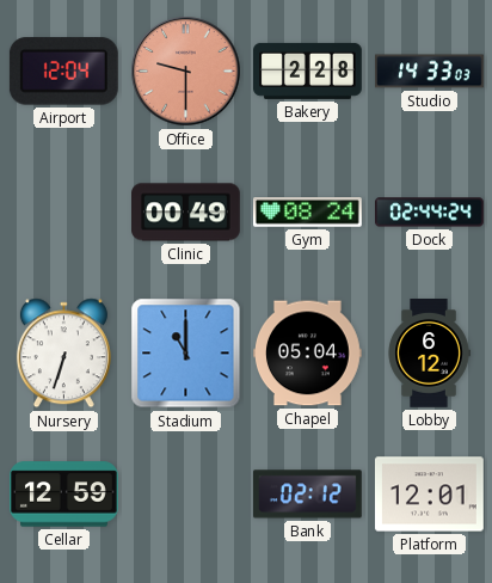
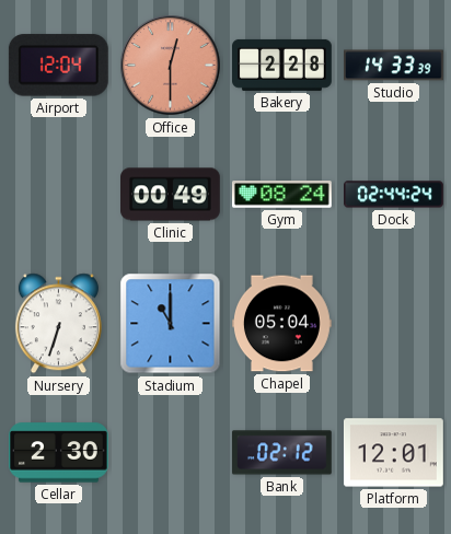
Office: 9:30 -> 12:30 (171, 66)
Studio: 14:33:03 -> 14:33:39 (394, 66)
Lobby: 6:12 -> none (429, 354)
Cellar: 12:59 -> 2:30 (59, 453)
